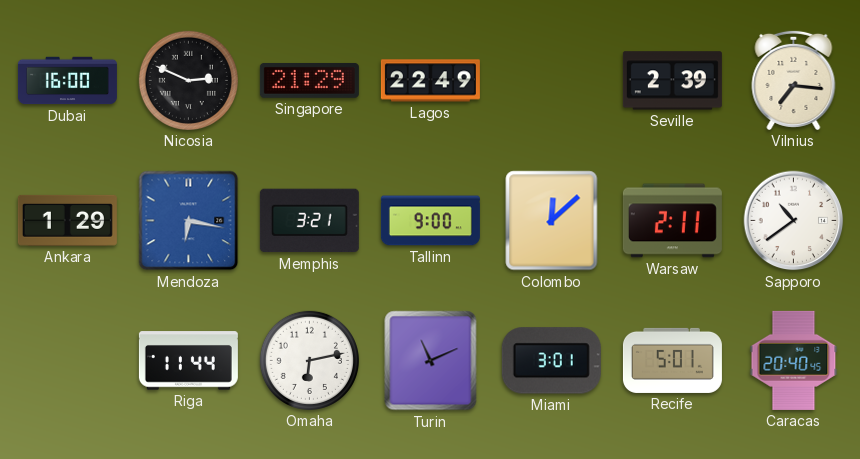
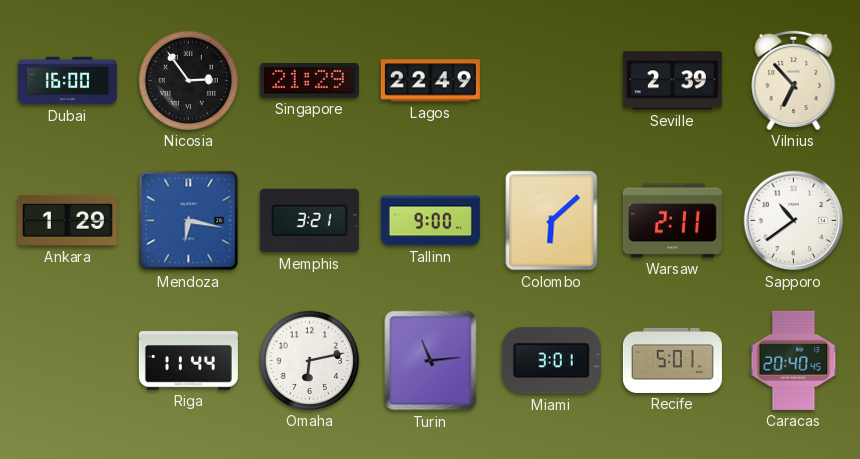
Nicosia: 2:49 -> 2:54 (188, 80)
Vilnius: 7:16 -> 6:53 (794, 80)
Colombo: 12:08 -> 6:08 (552, 221)
Turin: 11:11 -> 11:14 (431, 361)
